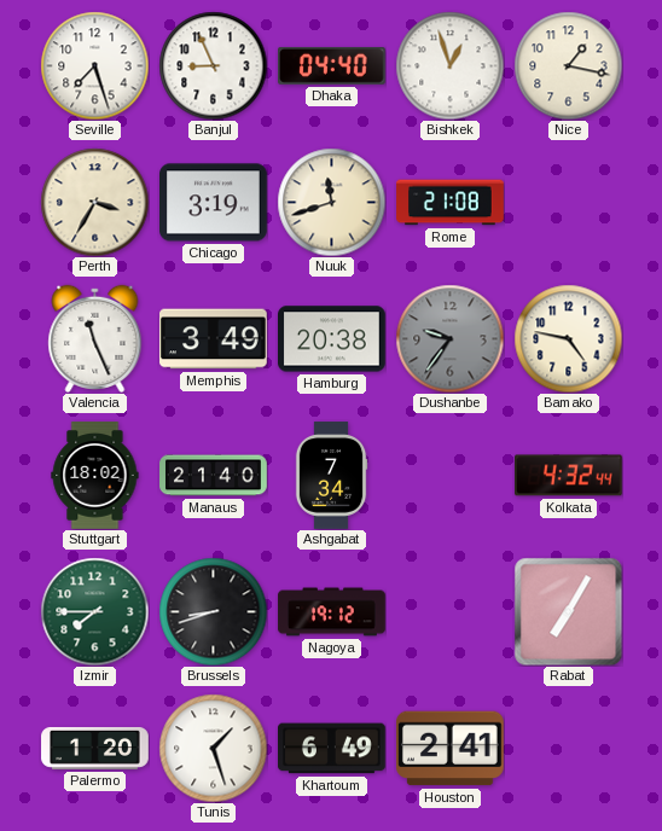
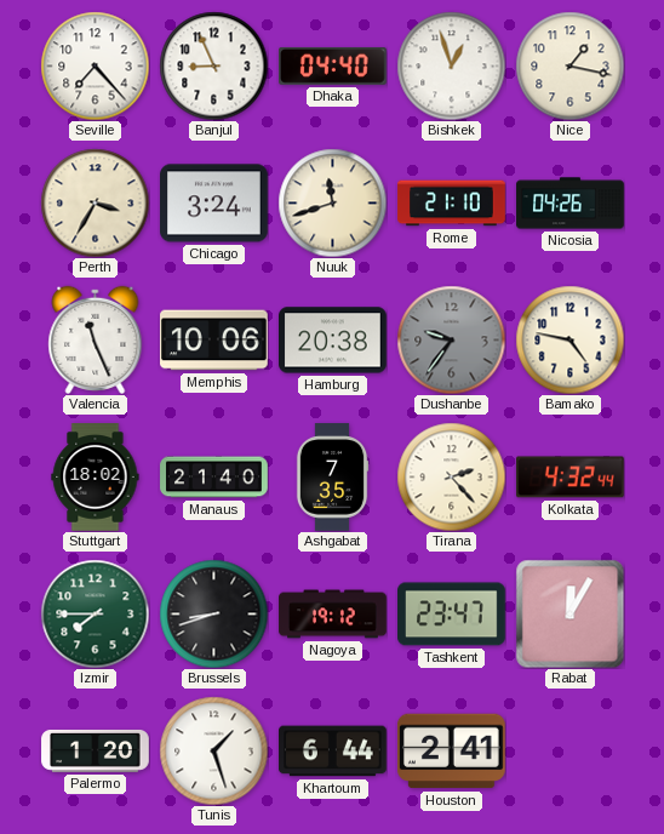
Seville: 7:27 -> 7:23 (95, 65)
Chicago: 3:19 -> 3:24 (214, 204)
Rome: 21:08 -> 21:10 (452, 204)
Nicosia: none -> 04:26 (571, 204)
Memphis: 3:49 -> 10:06 (214, 341)
Ashgabat: 7:34 -> 7:35 (332, 478)
Tirana: none -> 2:23 (451, 476)
Tashkent: none -> 23:47 (452, 615)
Rabat: 7:05 -> 12:05 (569, 613)
Khartoum: 6:49 -> 6:44 (333, 752)
